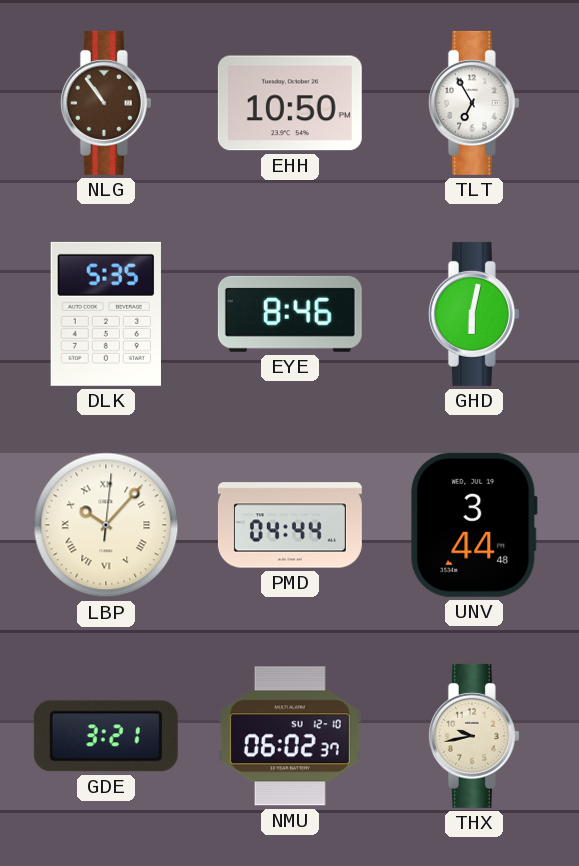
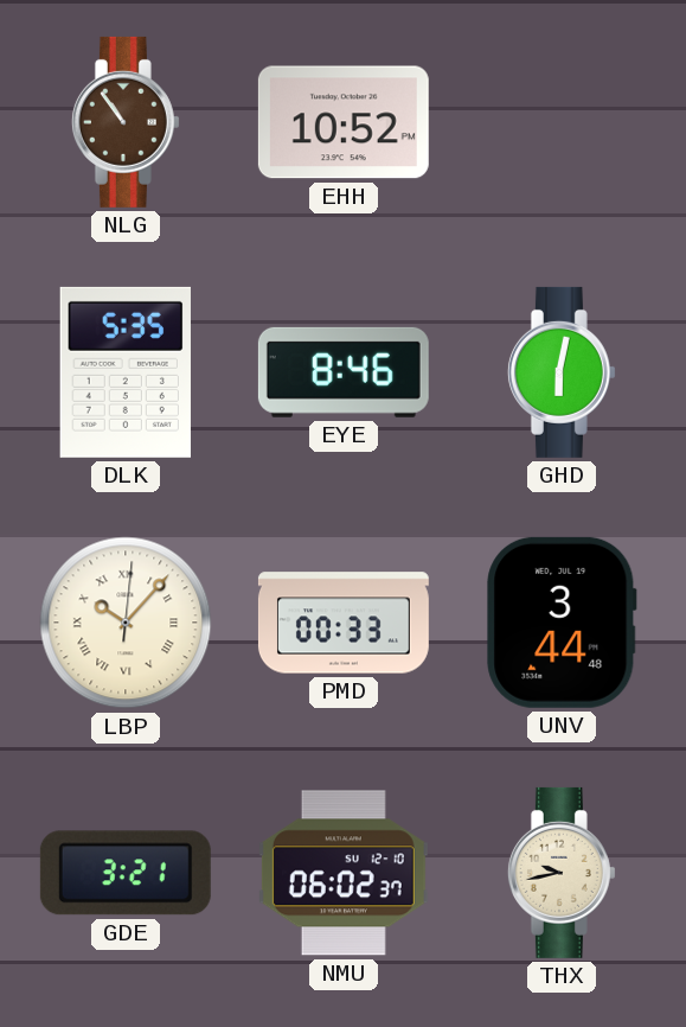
EHH: 10:50 -> 10:52 (344, 122)
TLT: 6:55 -> none (474, 103)
PMD: 04:44 -> 00:33 (344, 623)
